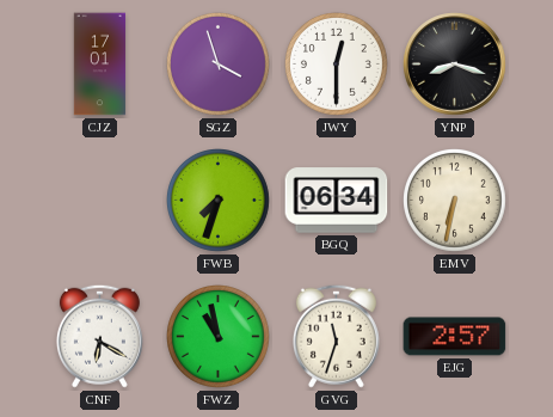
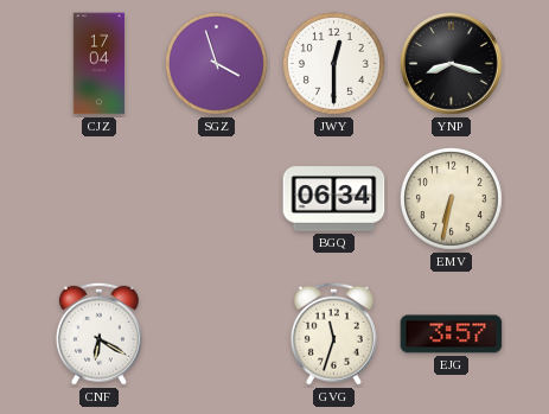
CJZ: 17:01 -> 17:04 (100, 64)
FWB: 7:33 -> none (219, 201)
FWZ: 10:58 -> none (219, 337)
EJG: 2:57 -> 3:57 (452, 335)
